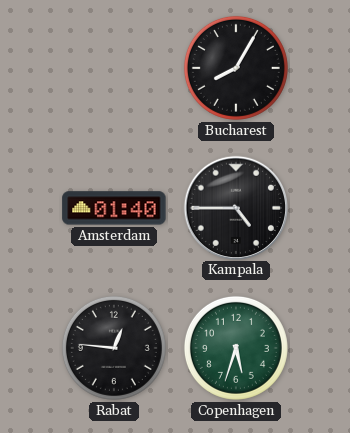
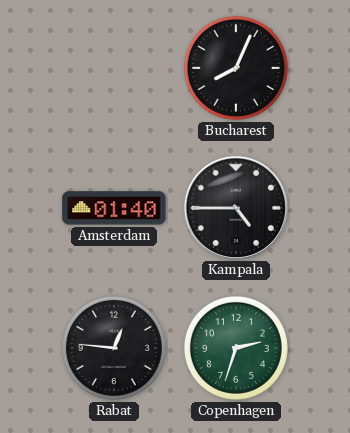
Bucharest: 8:05 -> 8:04 (236, 68)
Copenhagen: 5:33 -> 2:33 (236, 348)
